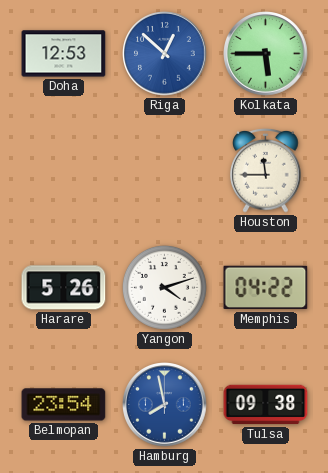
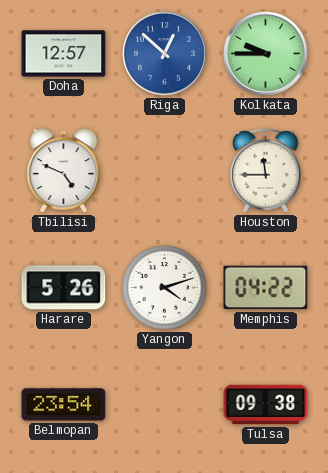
Doha: 12:53 -> 12:57 (64, 54)
Kolkata: 5:45 -> 9:45 (266, 54)
Tbilisi: none -> 4:49 (64, 171)
Hamburg: 7:58 -> none (165, 405)
